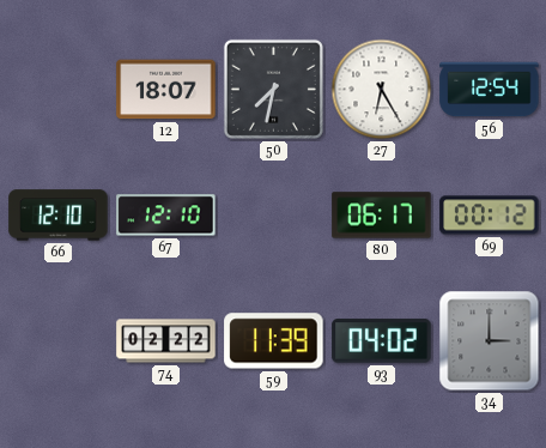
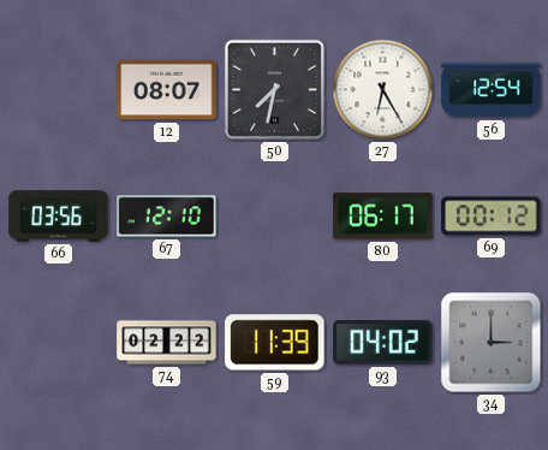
12: 18:07 -> 08:07 (167, 90)
66: 12:10 -> 03:56 (59, 217)
